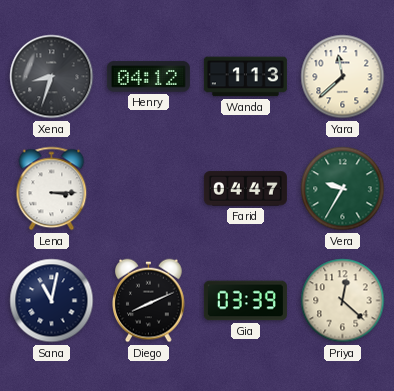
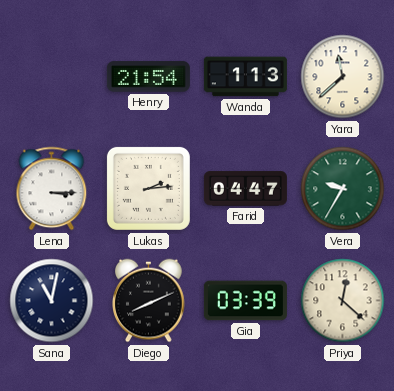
Xena: 8:33 -> none (52, 77)
Henry: 04:12 -> 21:54 (148, 77)
Lukas: none -> 2:14 (148, 188)
